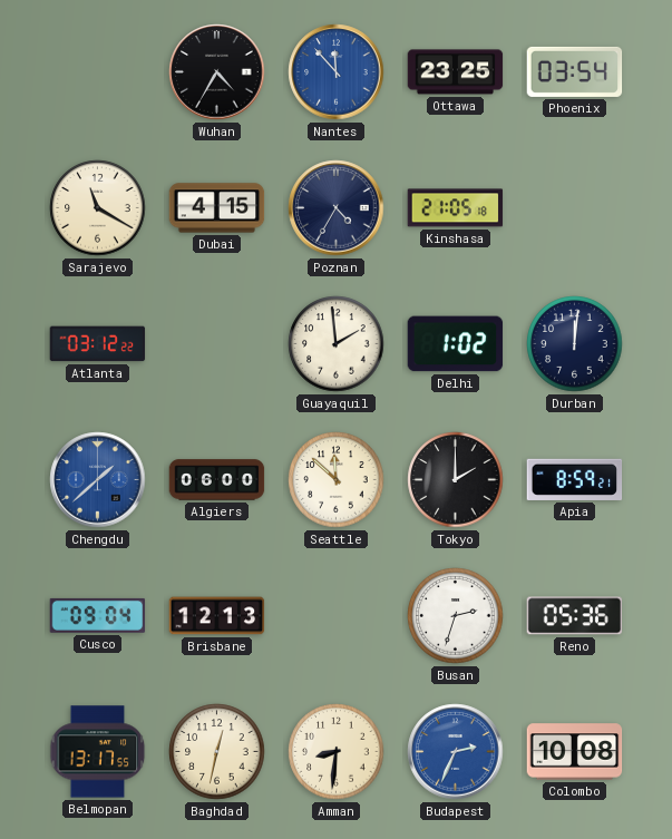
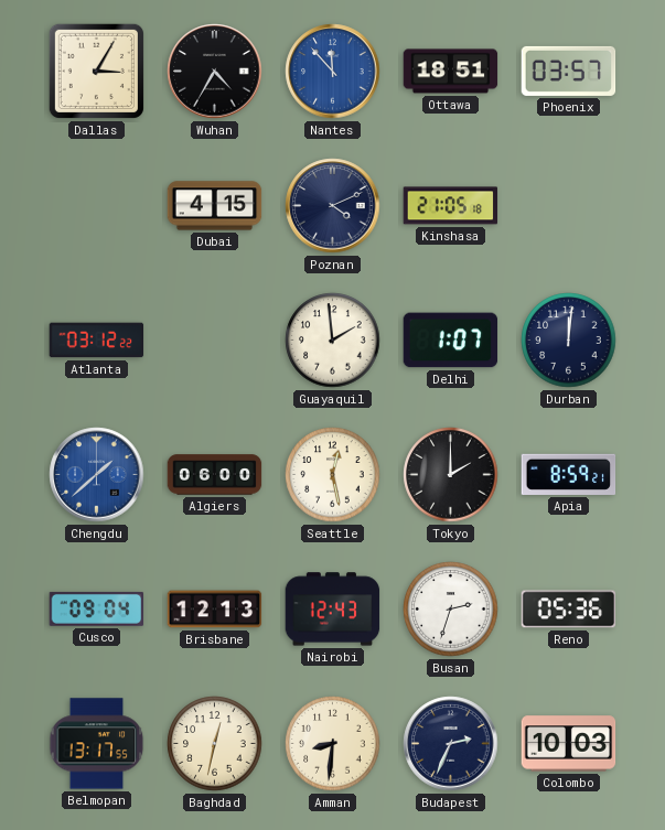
Dallas: none -> 3:05 (96, 71)
Ottawa: 23:25 -> 18:51 (451, 72)
Phoenix: 03:54 -> 03:57 (569, 71)
Sarajevo: 11:20 -> none (98, 208)
Poznan: 4:35 -> 4:11 (333, 206)
Delhi: 1:02 -> 1:07 (451, 341)
Seattle: 11:52 -> 12:28 (333, 475)
Nairobi: none -> 12:43 (333, 610)
Budapest dial: blue -> navy (451, 744)
Colombo: 10:08 -> 10:03 (569, 744)
